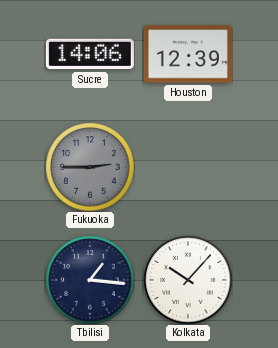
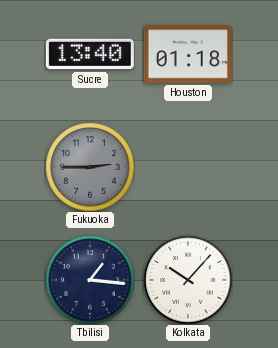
Sucre: 14:06 -> 13:40 (90, 54)
Houston: 12:39 -> 01:18 (188, 54)
